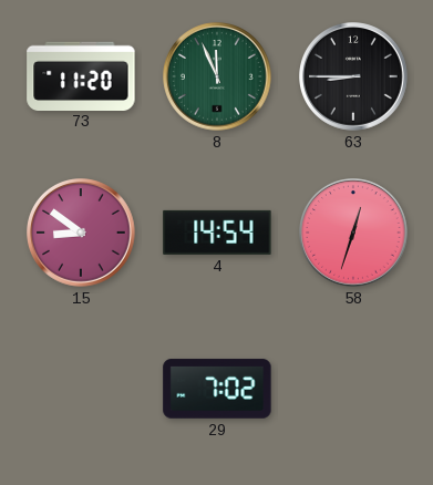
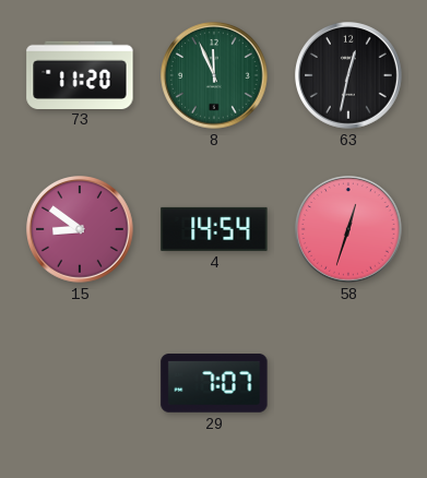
63: 8:45 -> 12:32 (349, 76)
29: 7:02 -> 7:07 (214, 383)
